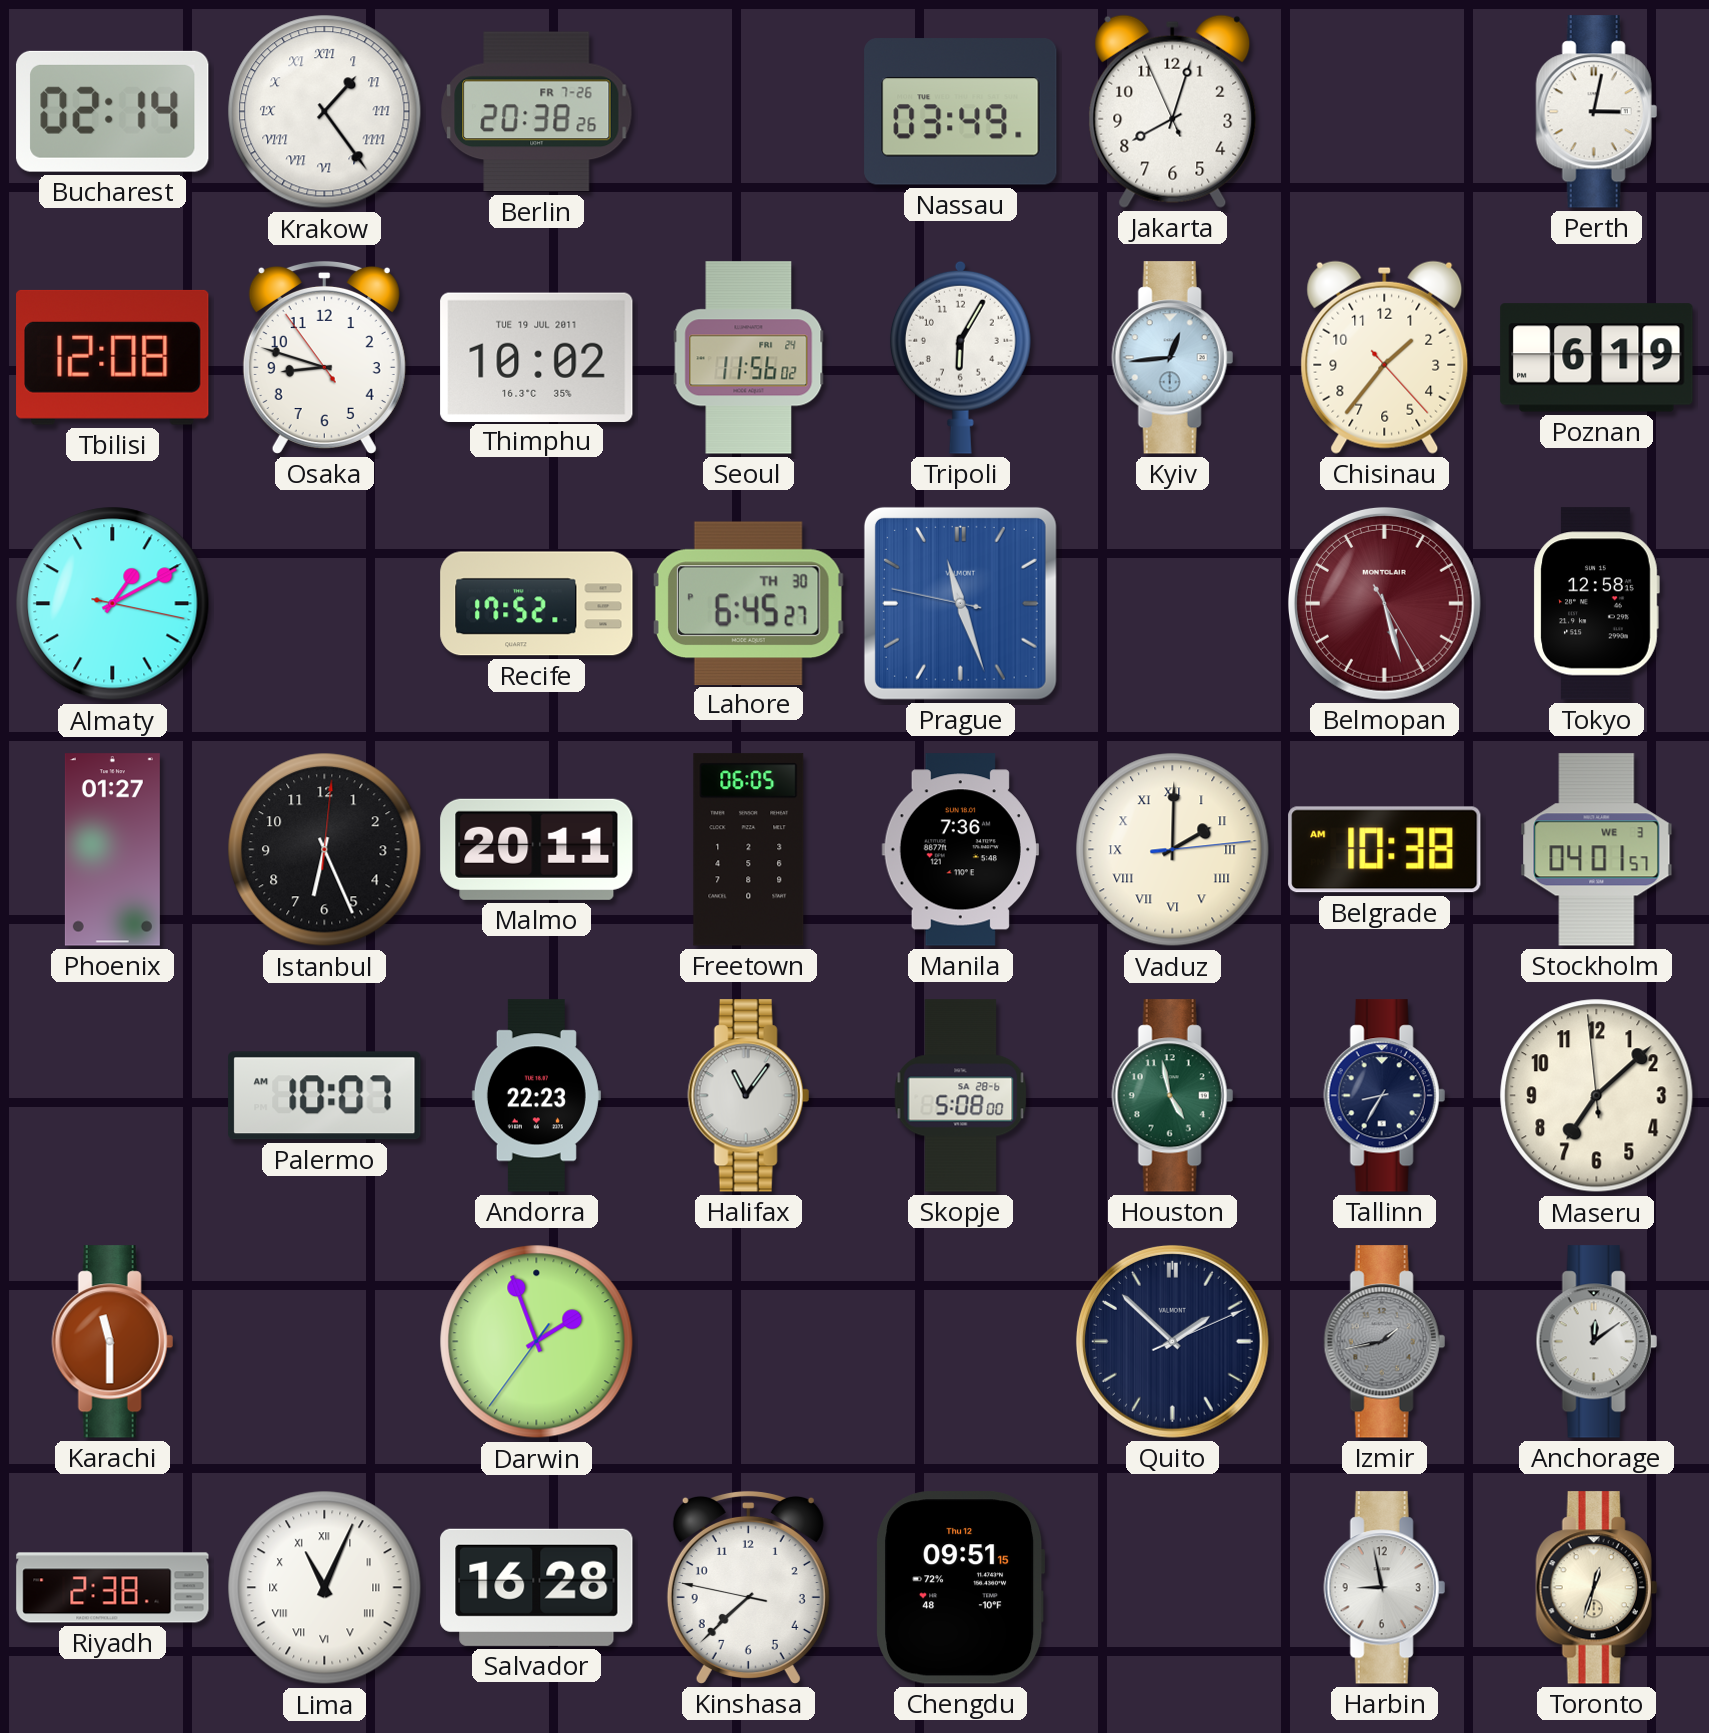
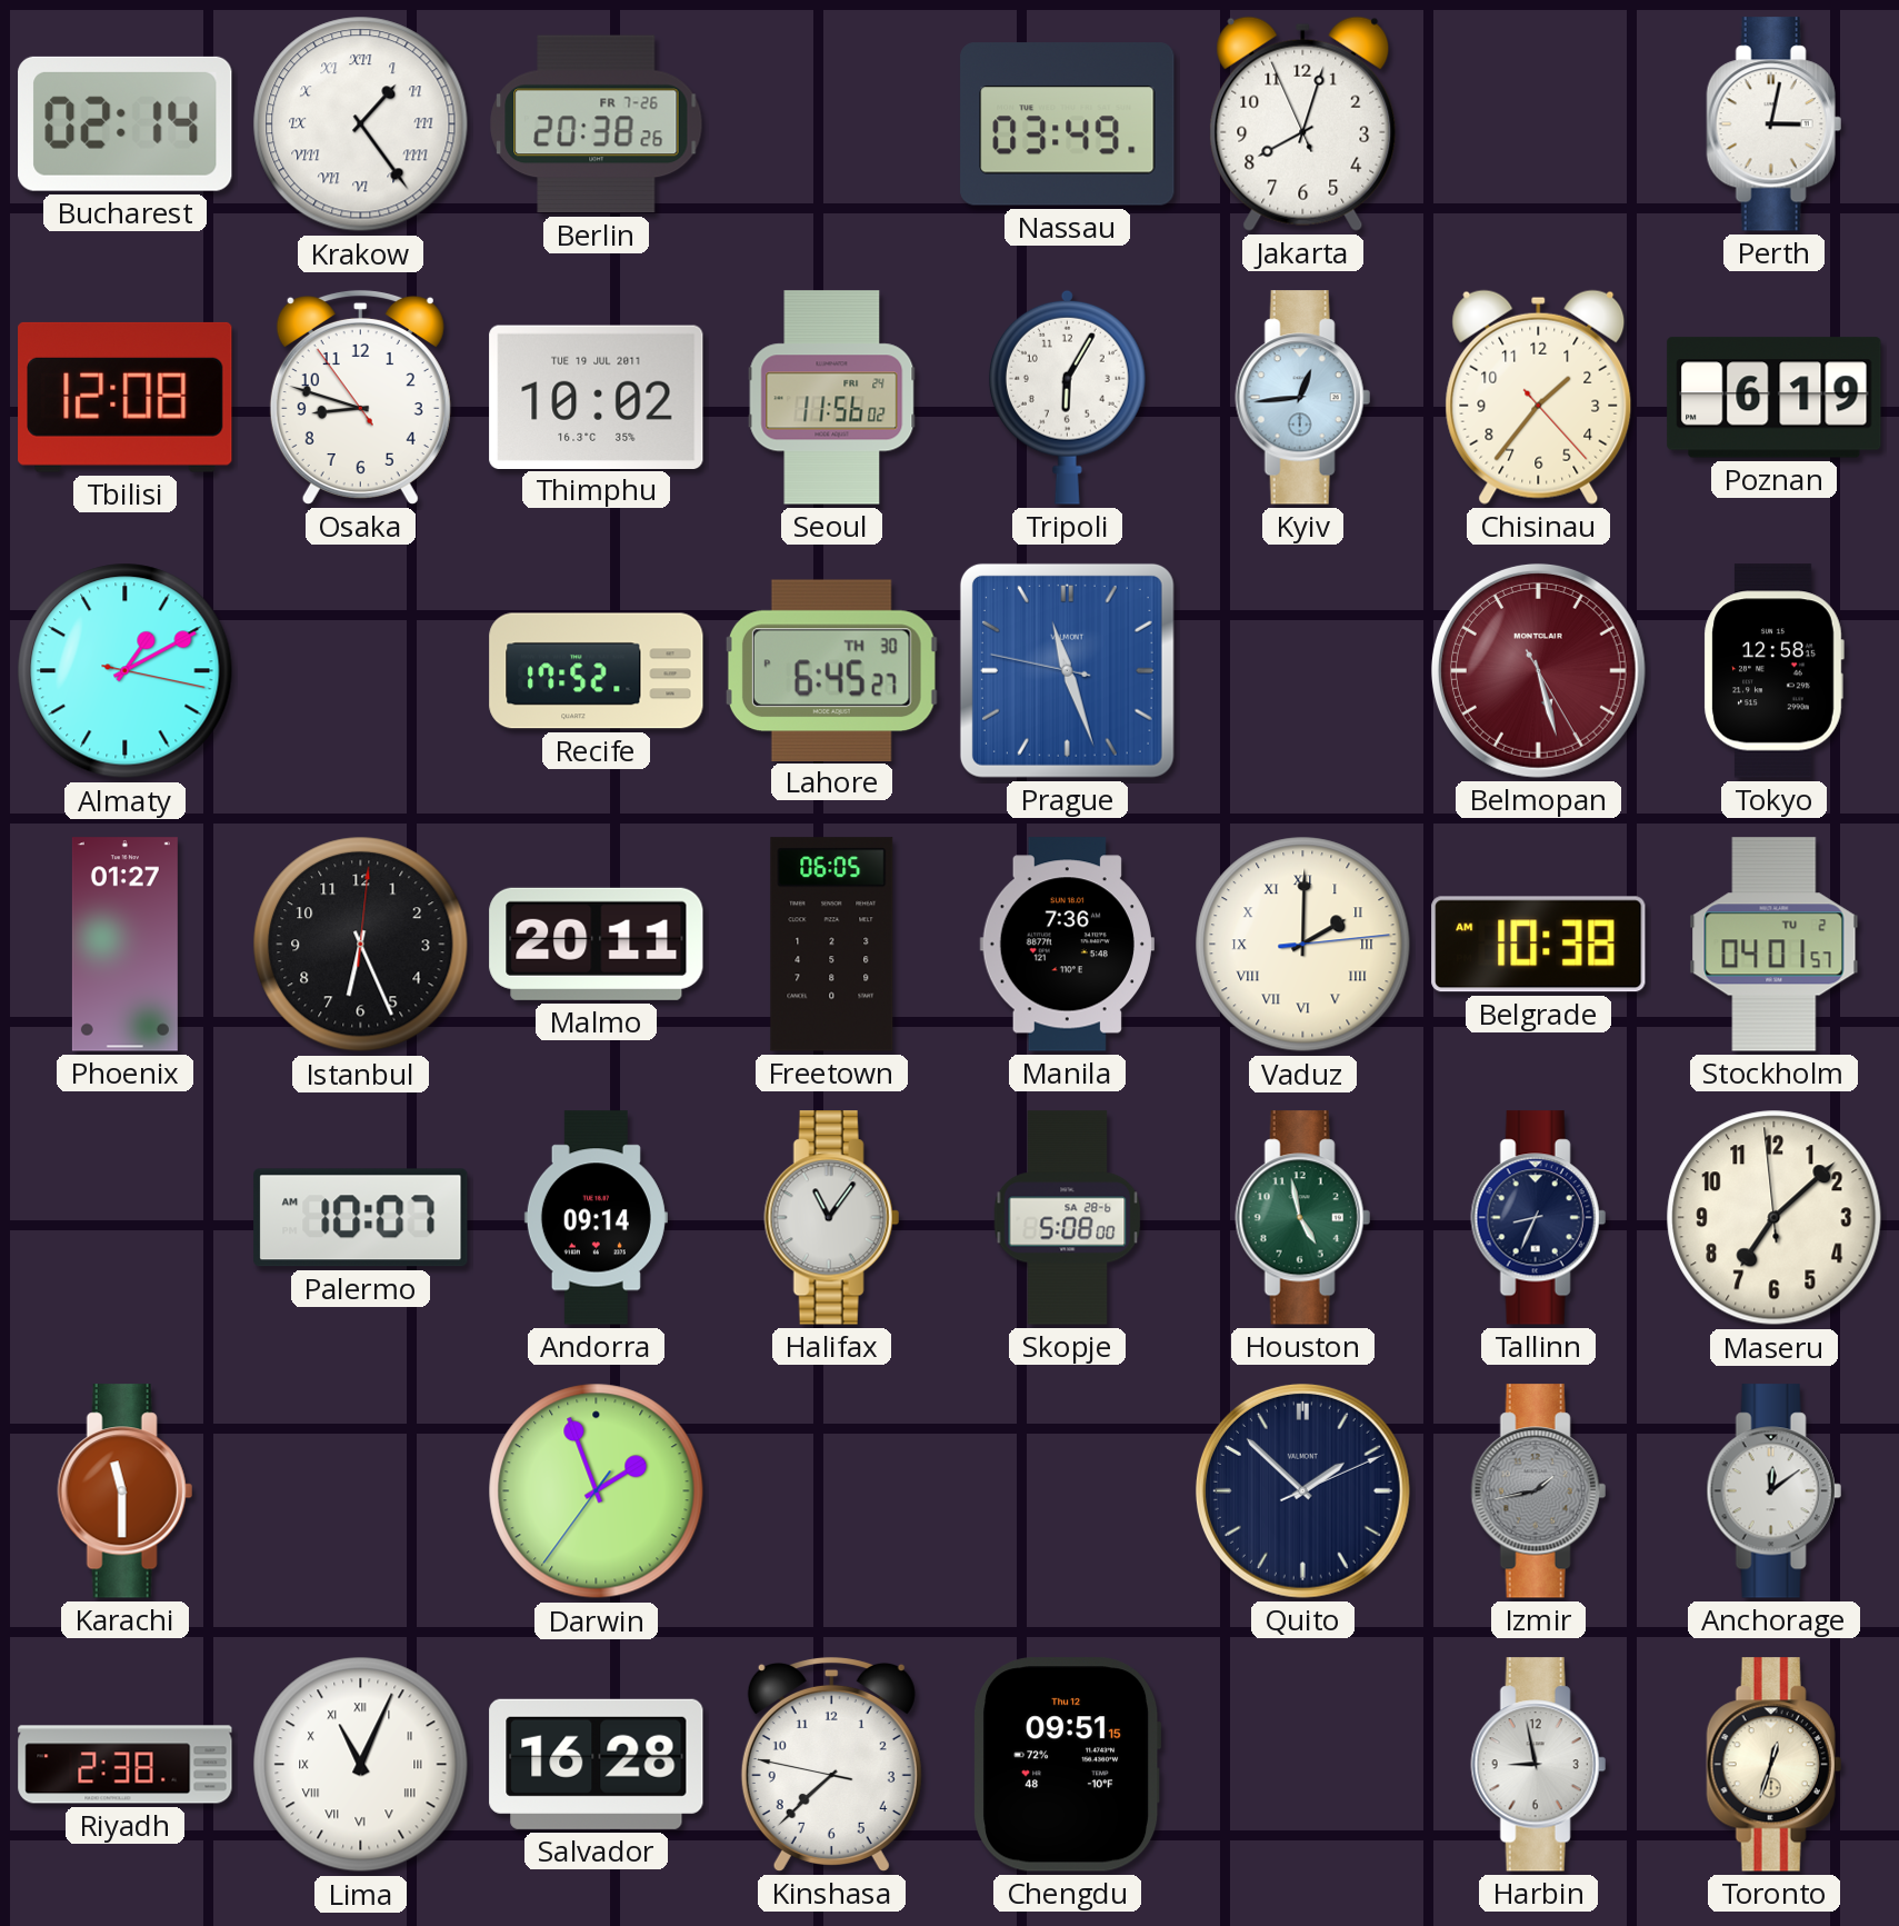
Stockholm date: WE 3 -> TU 2 (1775, 945)
Andorra: 22:23 -> 09:14 (596, 1218)
Tallinn: 8:35 -> 8:34 (1538, 1218)
